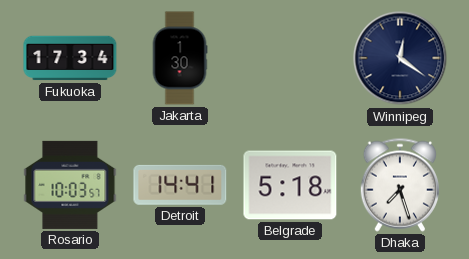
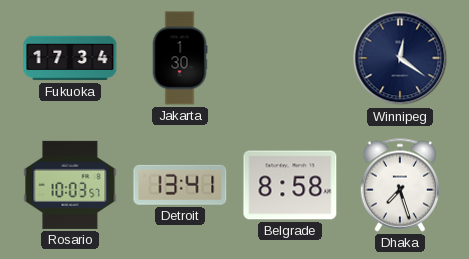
Detroit: 14:41 -> 13:41 (180, 185)
Belgrade: 5:18 -> 8:58 (290, 185)
